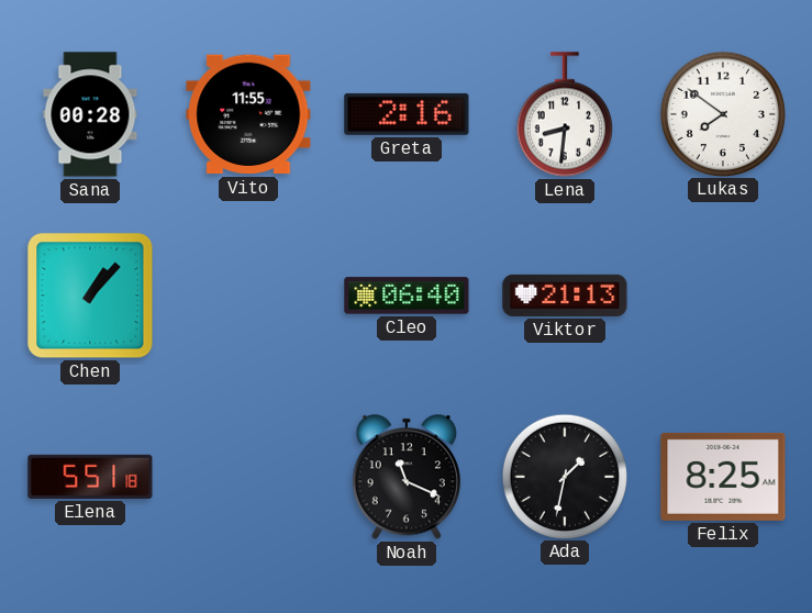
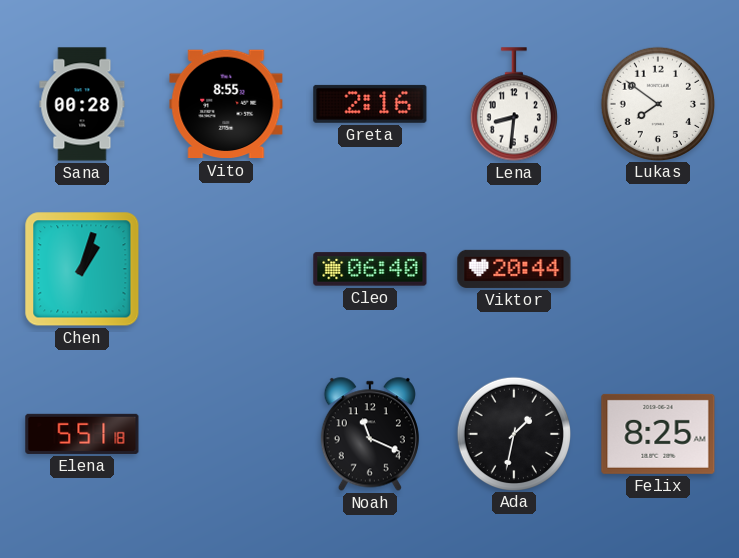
Vito: 11:55 -> 8:55 (226, 104)
Chen: 1:07 -> 1:03 (82, 269)
Viktor: 21:13 -> 20:44 (514, 269)
